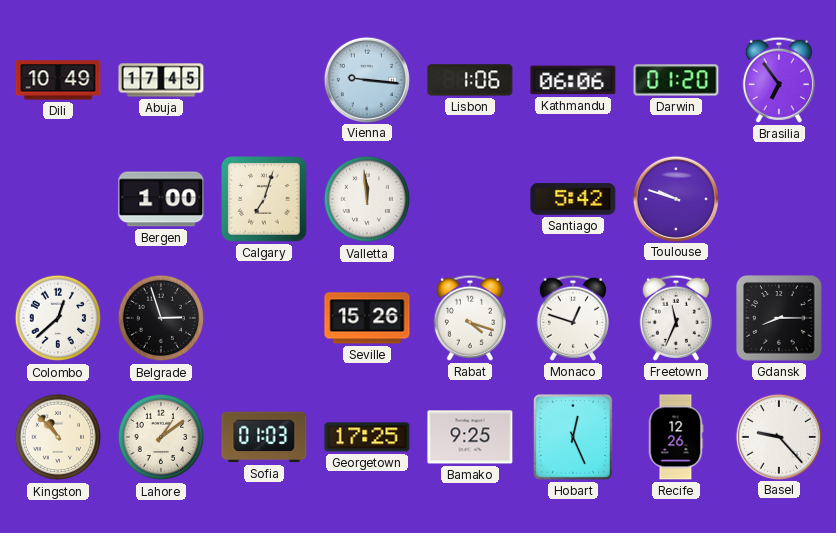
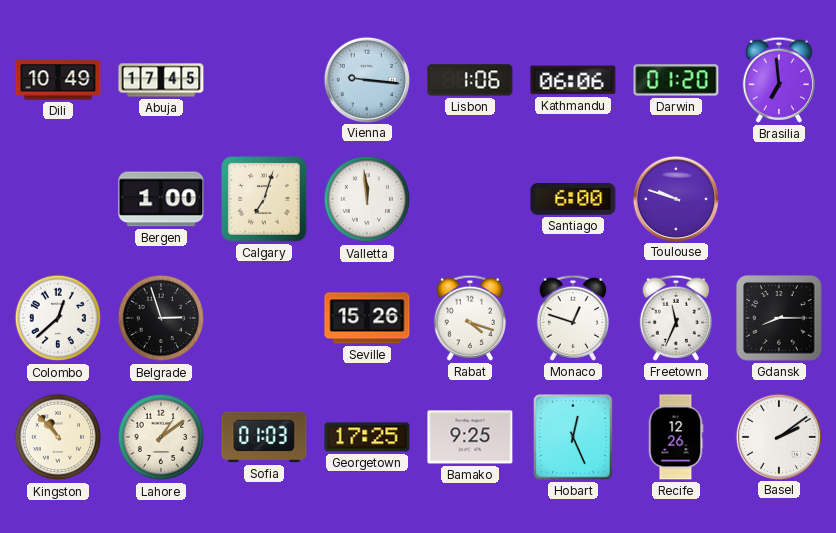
Brasilia: 6:54 -> 6:59 (779, 80)
Santiago: 5:42 -> 6:00 (573, 199)
Basel: 9:23 -> 2:09 (778, 436)
